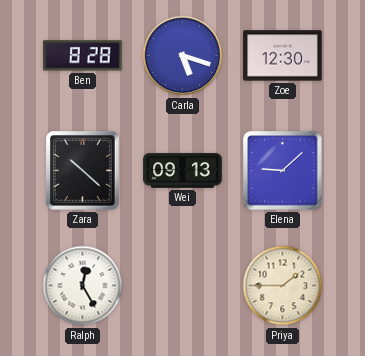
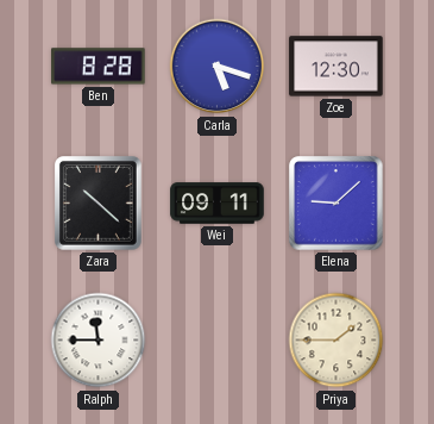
Wei: 09:13 -> 09:11 (218, 204)
Ralph: 12:25 -> 11:45 (99, 341)
